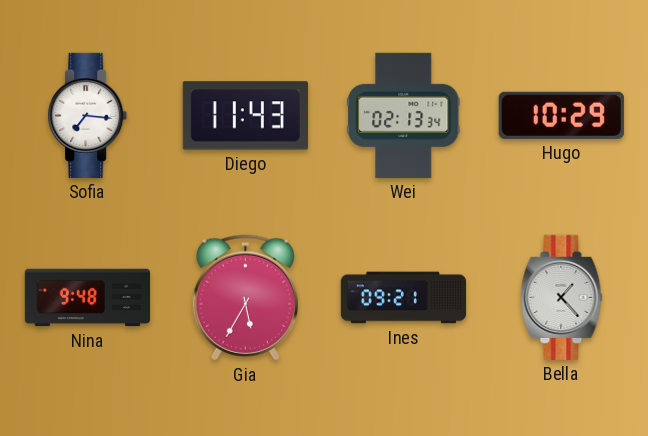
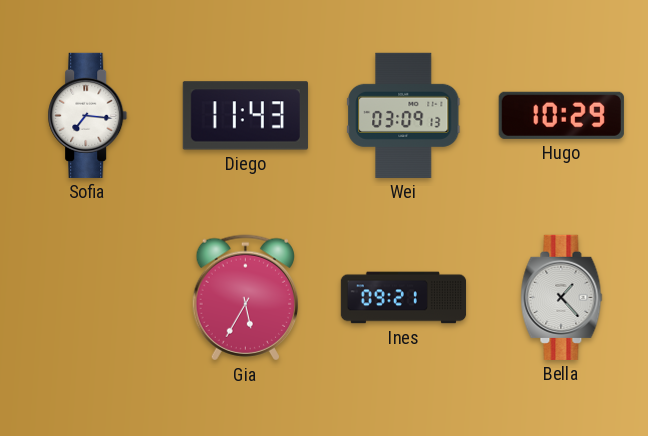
Wei: 02:13 -> 03:09 (404, 115)
Nina: 9:48 -> none (87, 298)
